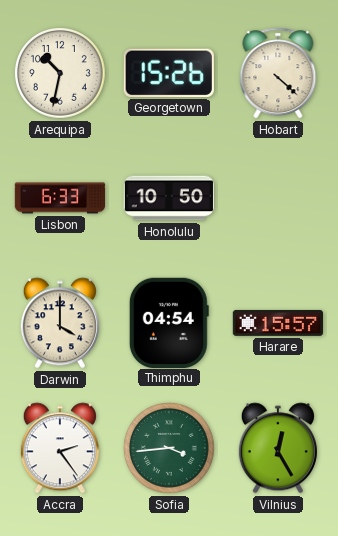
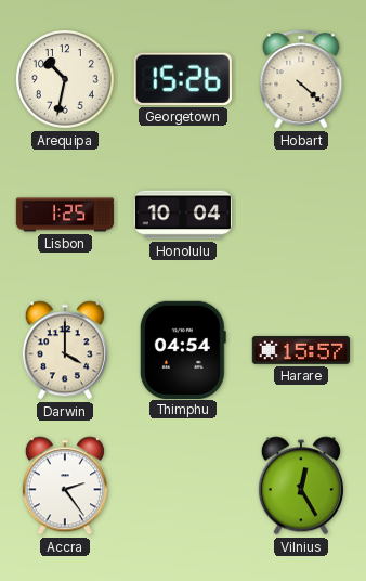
Lisbon: 6:33 -> 1:25 (65, 215)
Honolulu: 10:50 -> 10:04 (182, 215)
Sofia: 3:44 -> none (170, 449)
